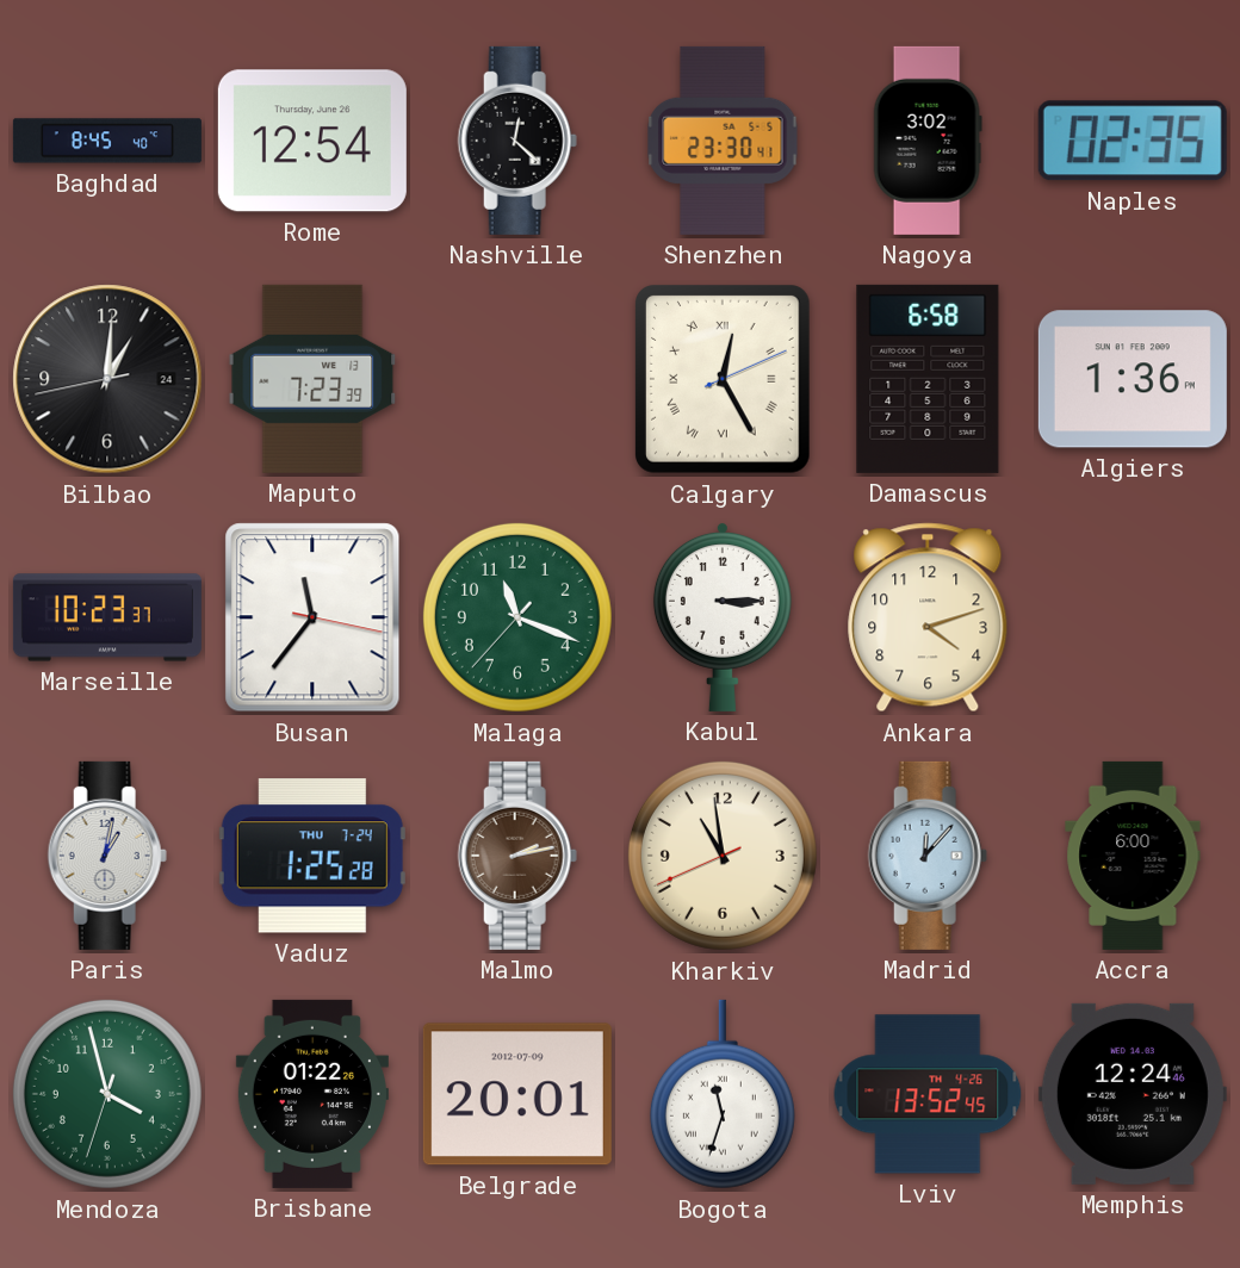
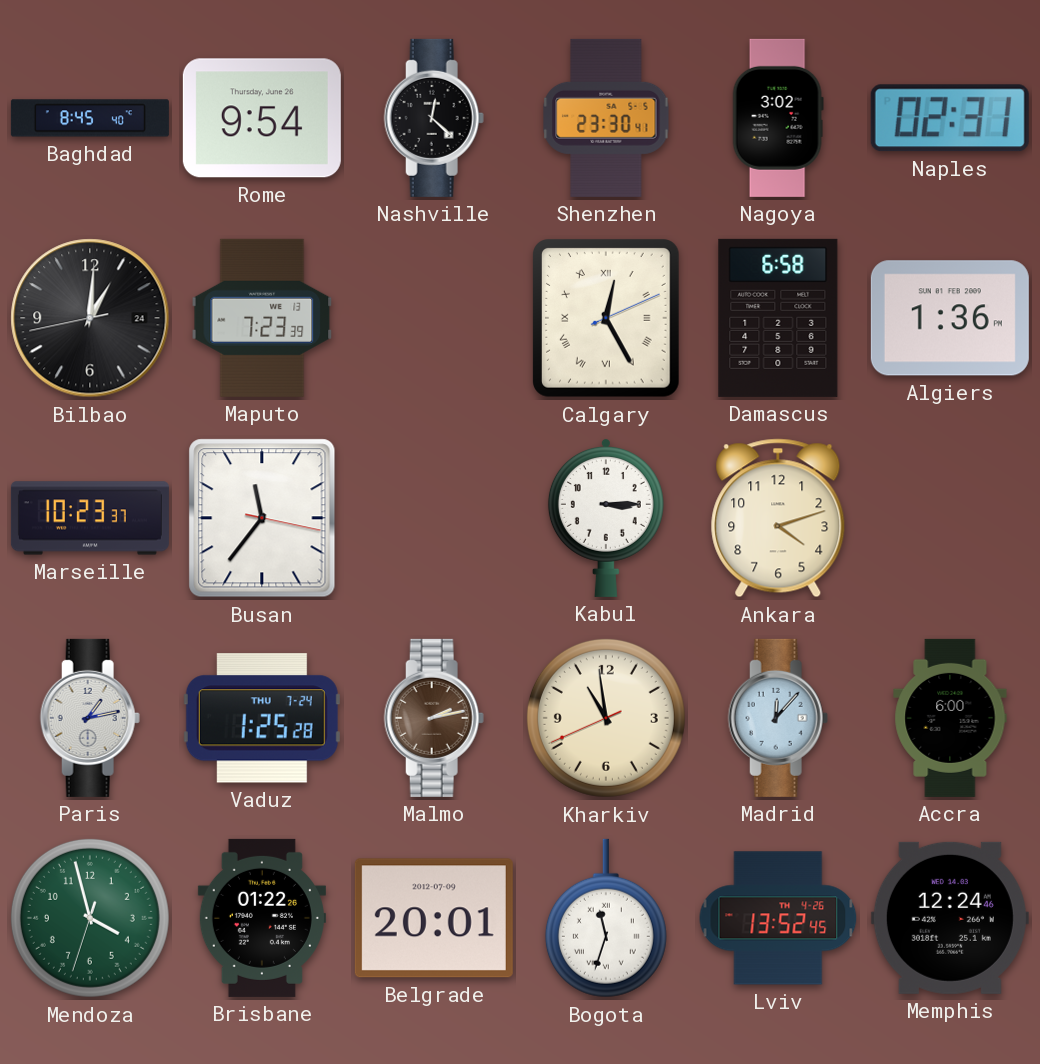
Rome: 12:54 -> 9:54 (262, 118)
Naples: 02:35 -> 02:31 (950, 118)
Malaga: 11:18 -> none (517, 617)
Paris: 1:02 -> 1:13 (90, 718)
